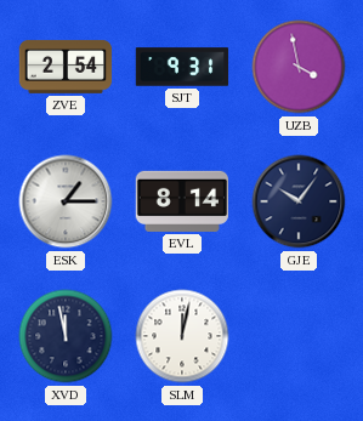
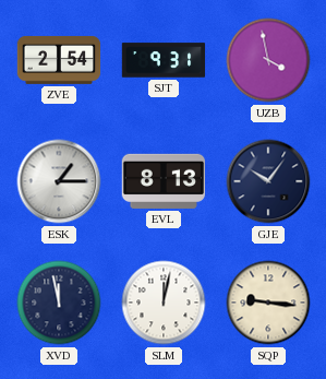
EVL: 8:14 -> 8:13 (162, 181)
SQP: none -> 9:16 (268, 303)
